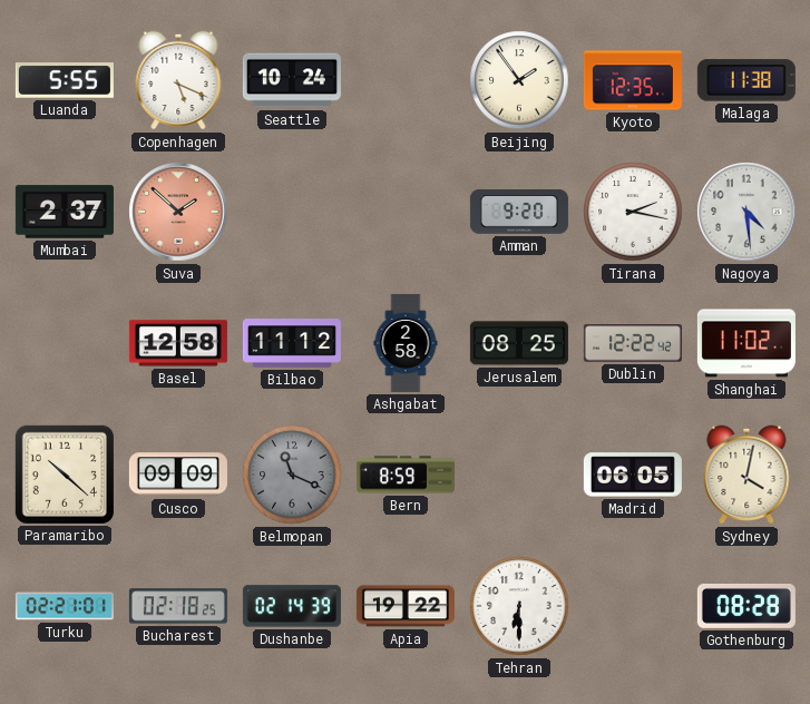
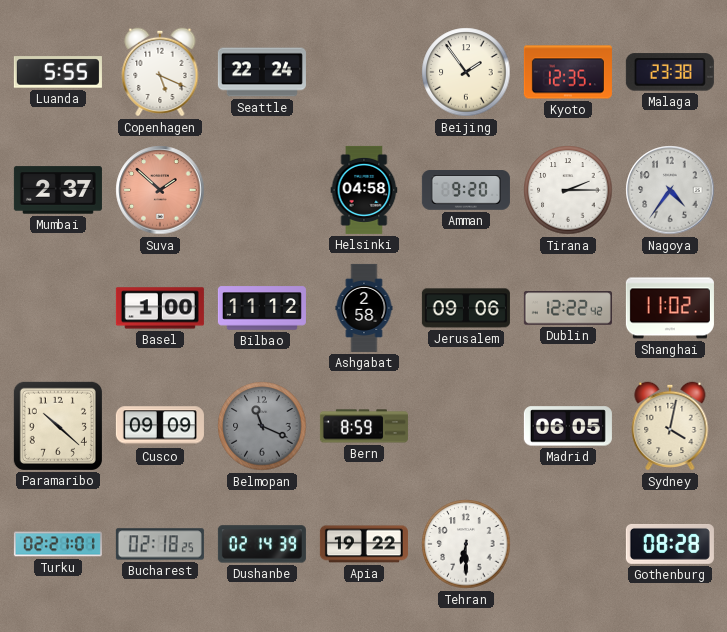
Seattle: 10:24 -> 22:24 (262, 72)
Malaga: 11:38 -> 23:38 (670, 72)
Helsinki: none -> 04:58 (364, 190)
Tirana: 2:17 -> 2:15 (568, 190)
Nagoya: 4:29 -> 4:36 (670, 190)
Basel: 12:58 -> 1:00 (160, 308)
Jerusalem: 08:25 -> 09:06 (466, 308)
